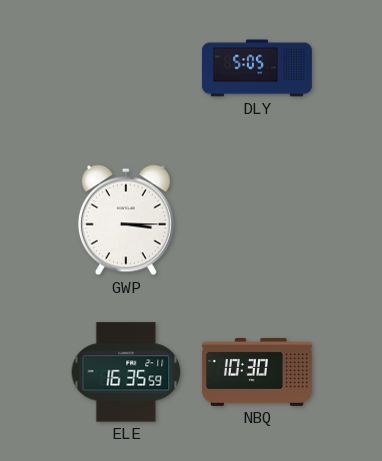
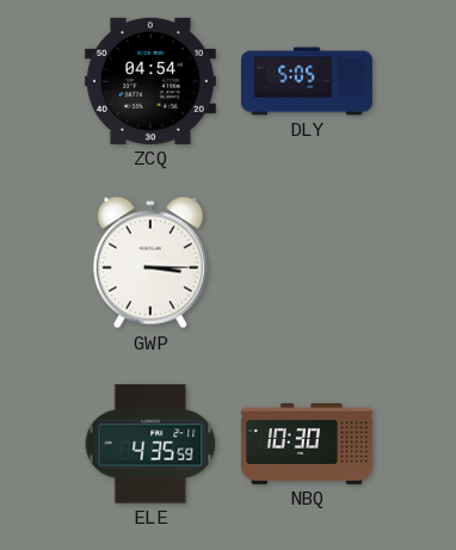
ZCQ: none -> 04:54 (150, 81)
ELE: 16:35 -> 4:35 (150, 444)
